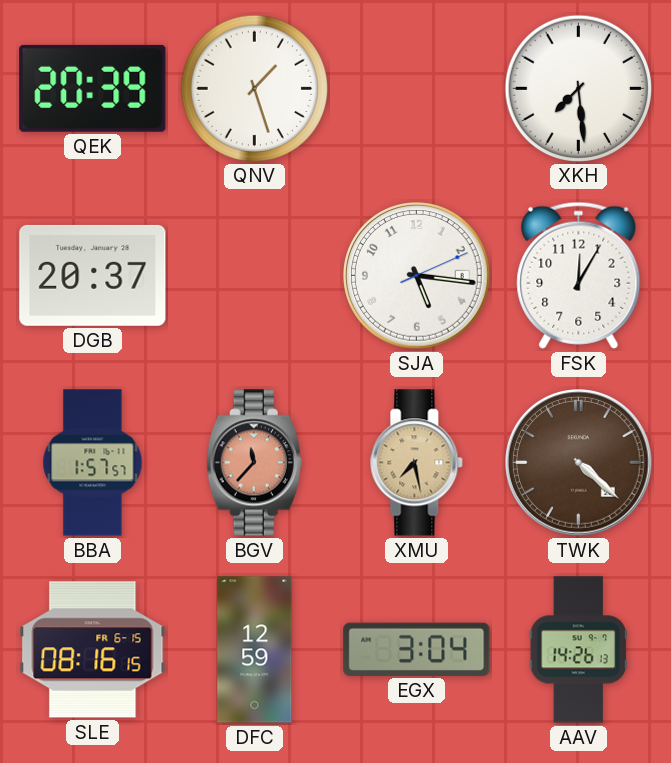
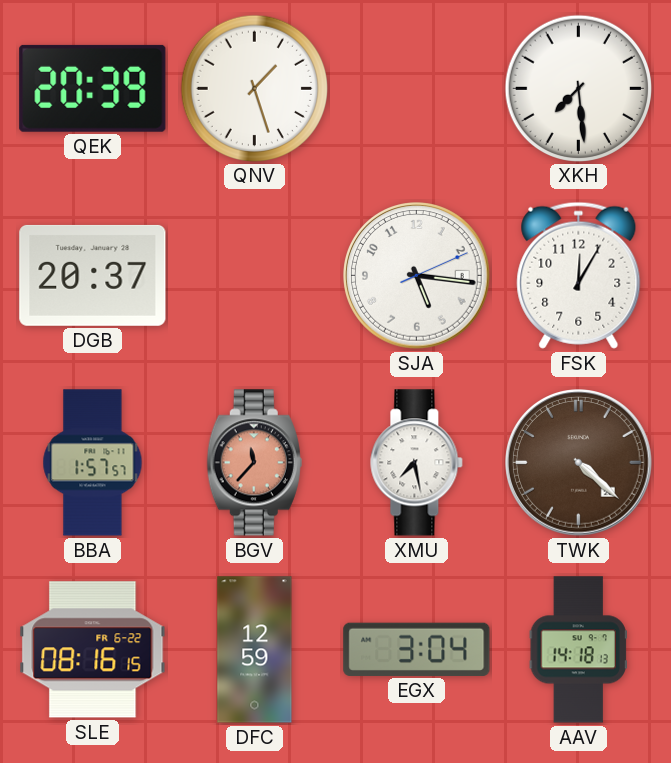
XMU dial: champagne -> white (417, 463)
SLE date: FR 6-15 -> FR 6-22 (93, 650)
AAV: 14:26 -> 14:18 (578, 650)
